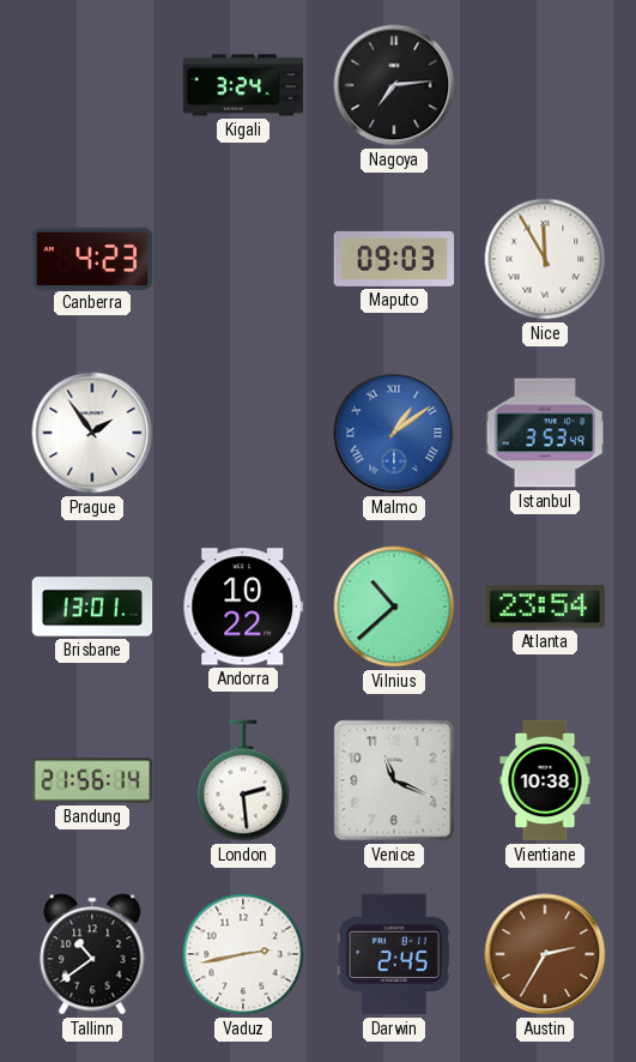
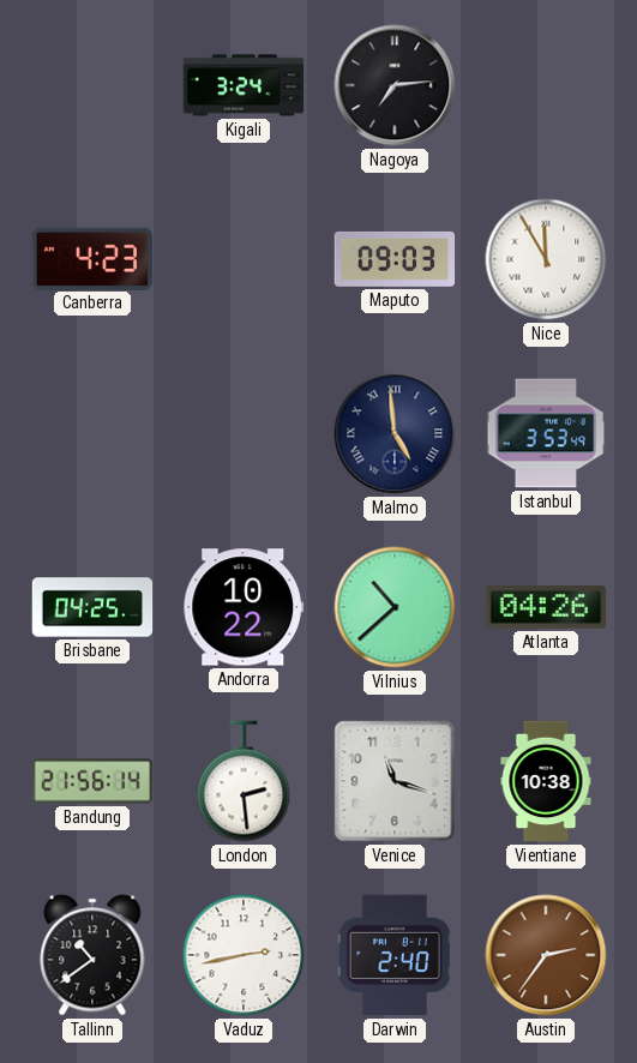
Prague: 1:54 -> none (92, 433)
Malmo: 1:09 -> 4:59 (395, 433)
Malmo dial: blue -> navy (395, 433)
Brisbane: 13:01 -> 04:25 (92, 607)
Atlanta: 23:54 -> 04:26 (546, 607)
Venice: 11:19 -> 11:18 (395, 781)
Darwin: 2:45 -> 2:40 (395, 955)
Austin: 2:35 -> 2:36 (546, 955)
